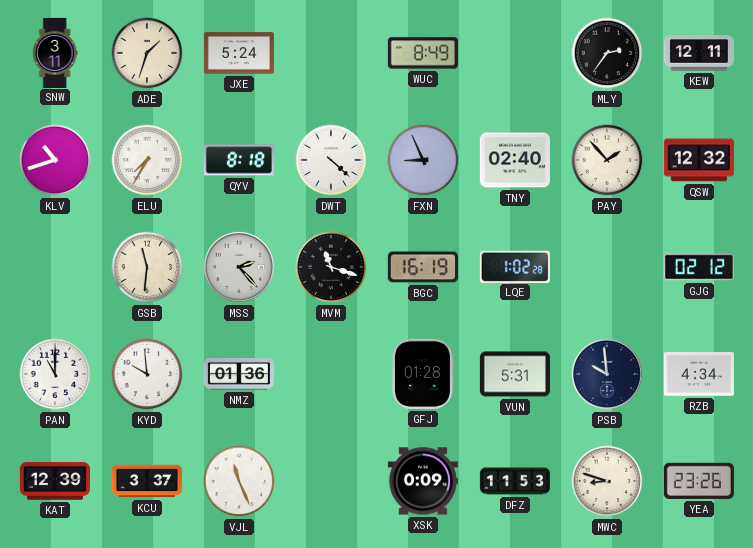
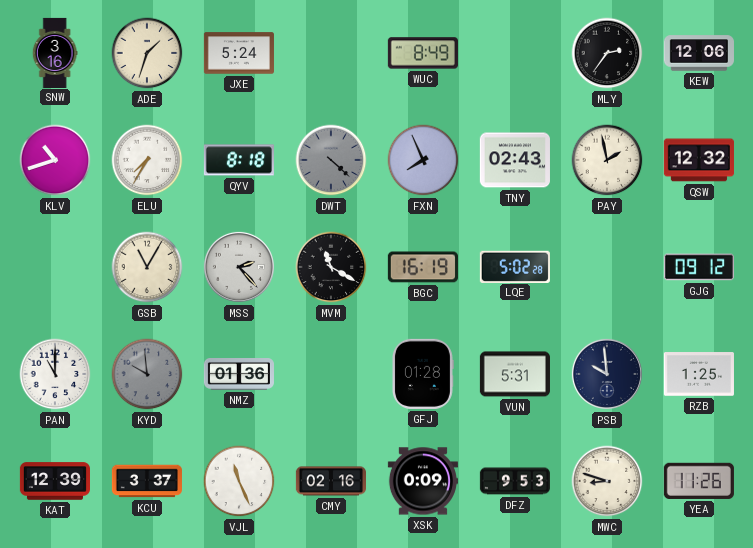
SNW: 3:11 -> 3:16 (55, 52)
KEW: 12:11 -> 12:06 (699, 53)
DWT dial: white -> grey (331, 160)
FXN: 8:56 -> 7:56 (423, 160)
TNY: 02:40 -> 02:43 (515, 160)
PAY: 1:53 -> 1:58 (607, 160)
GSB: 11:31 -> 11:05 (147, 267)
MVM: 11:18 -> 11:20 (331, 267)
LQE: 1:02 -> 5:02 (515, 266)
GJG: 02:12 -> 09:12 (699, 267)
KYD dial: white -> grey (147, 374)
RZB: 4:34 -> 1:25 (699, 374)
CMY: none -> 02:16 (330, 481)
DFZ: 11:53 -> 9:53 (514, 481)
YEA: 23:26 -> 11:26 (699, 481)
